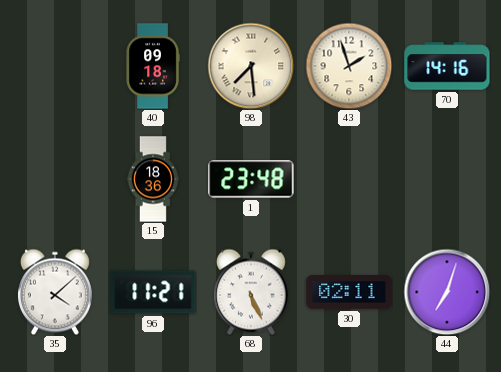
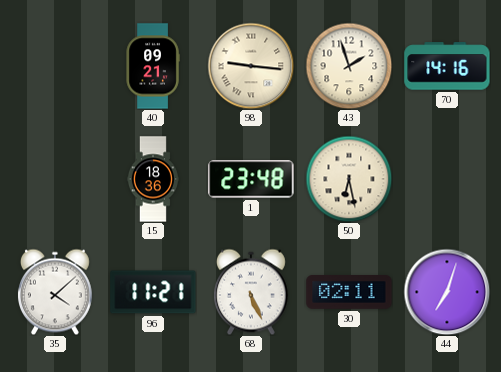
40: 09:18 -> 09:21 (153, 66)
98: 7:29 -> 9:16 (251, 66)
50: none -> 6:28 (349, 179)
